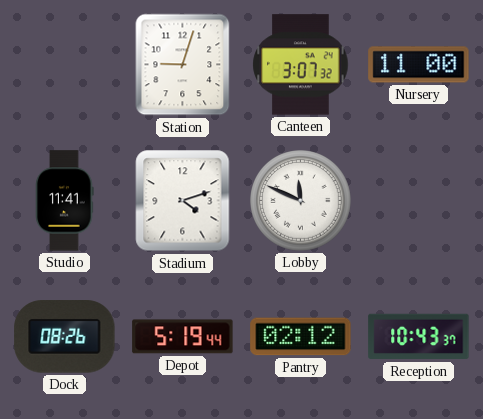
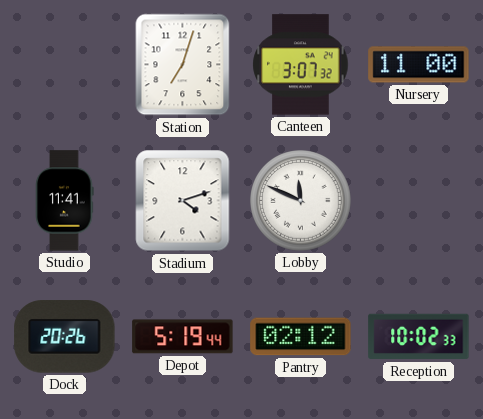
Station: 9:03 -> 7:03 (183, 65)
Dock: 08:26 -> 20:26 (65, 337)
Reception: 10:43 -> 10:02 (419, 337)
